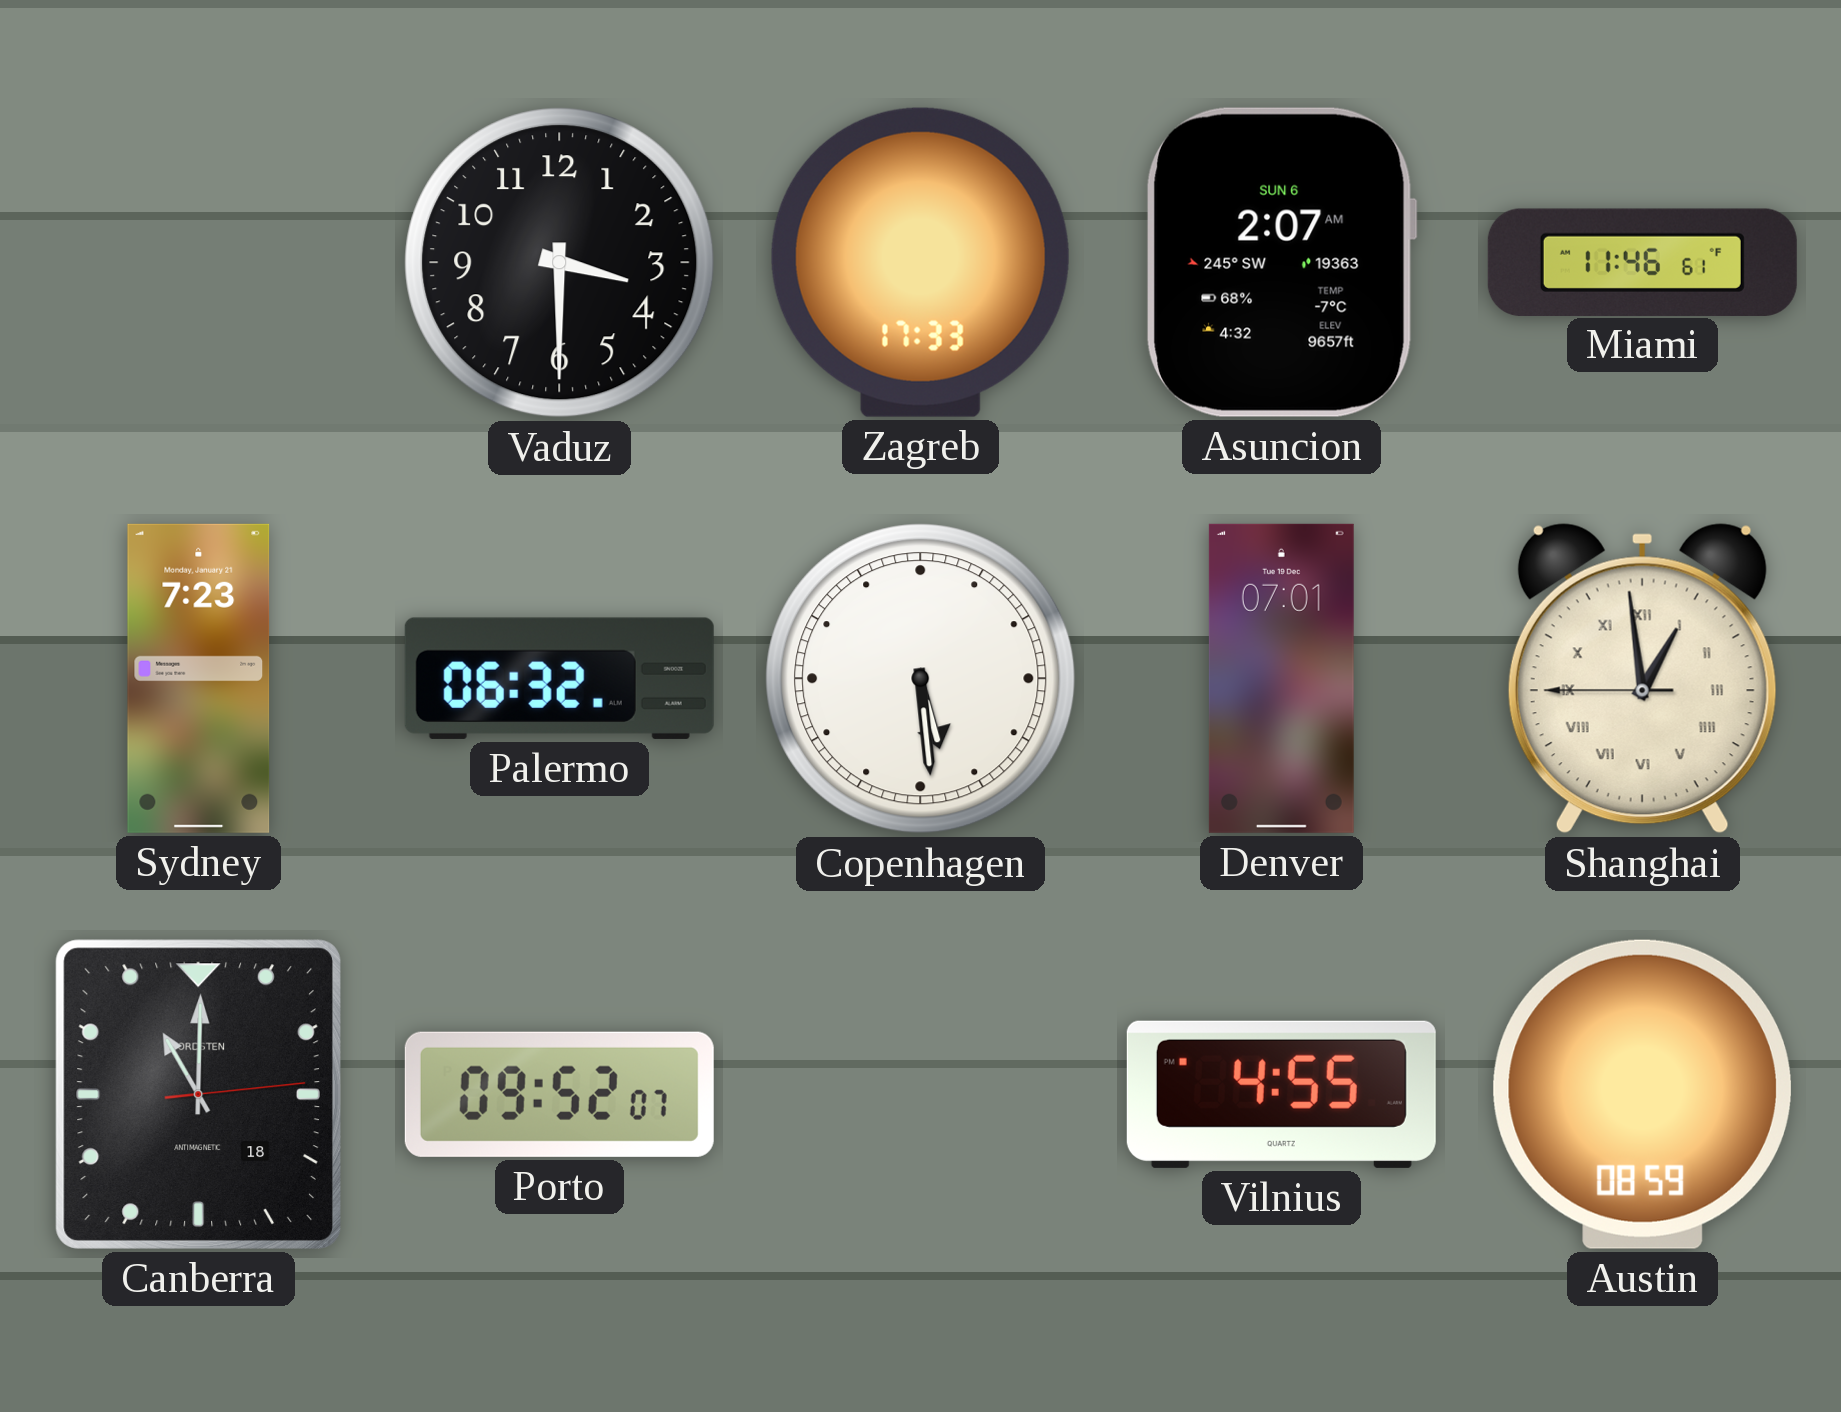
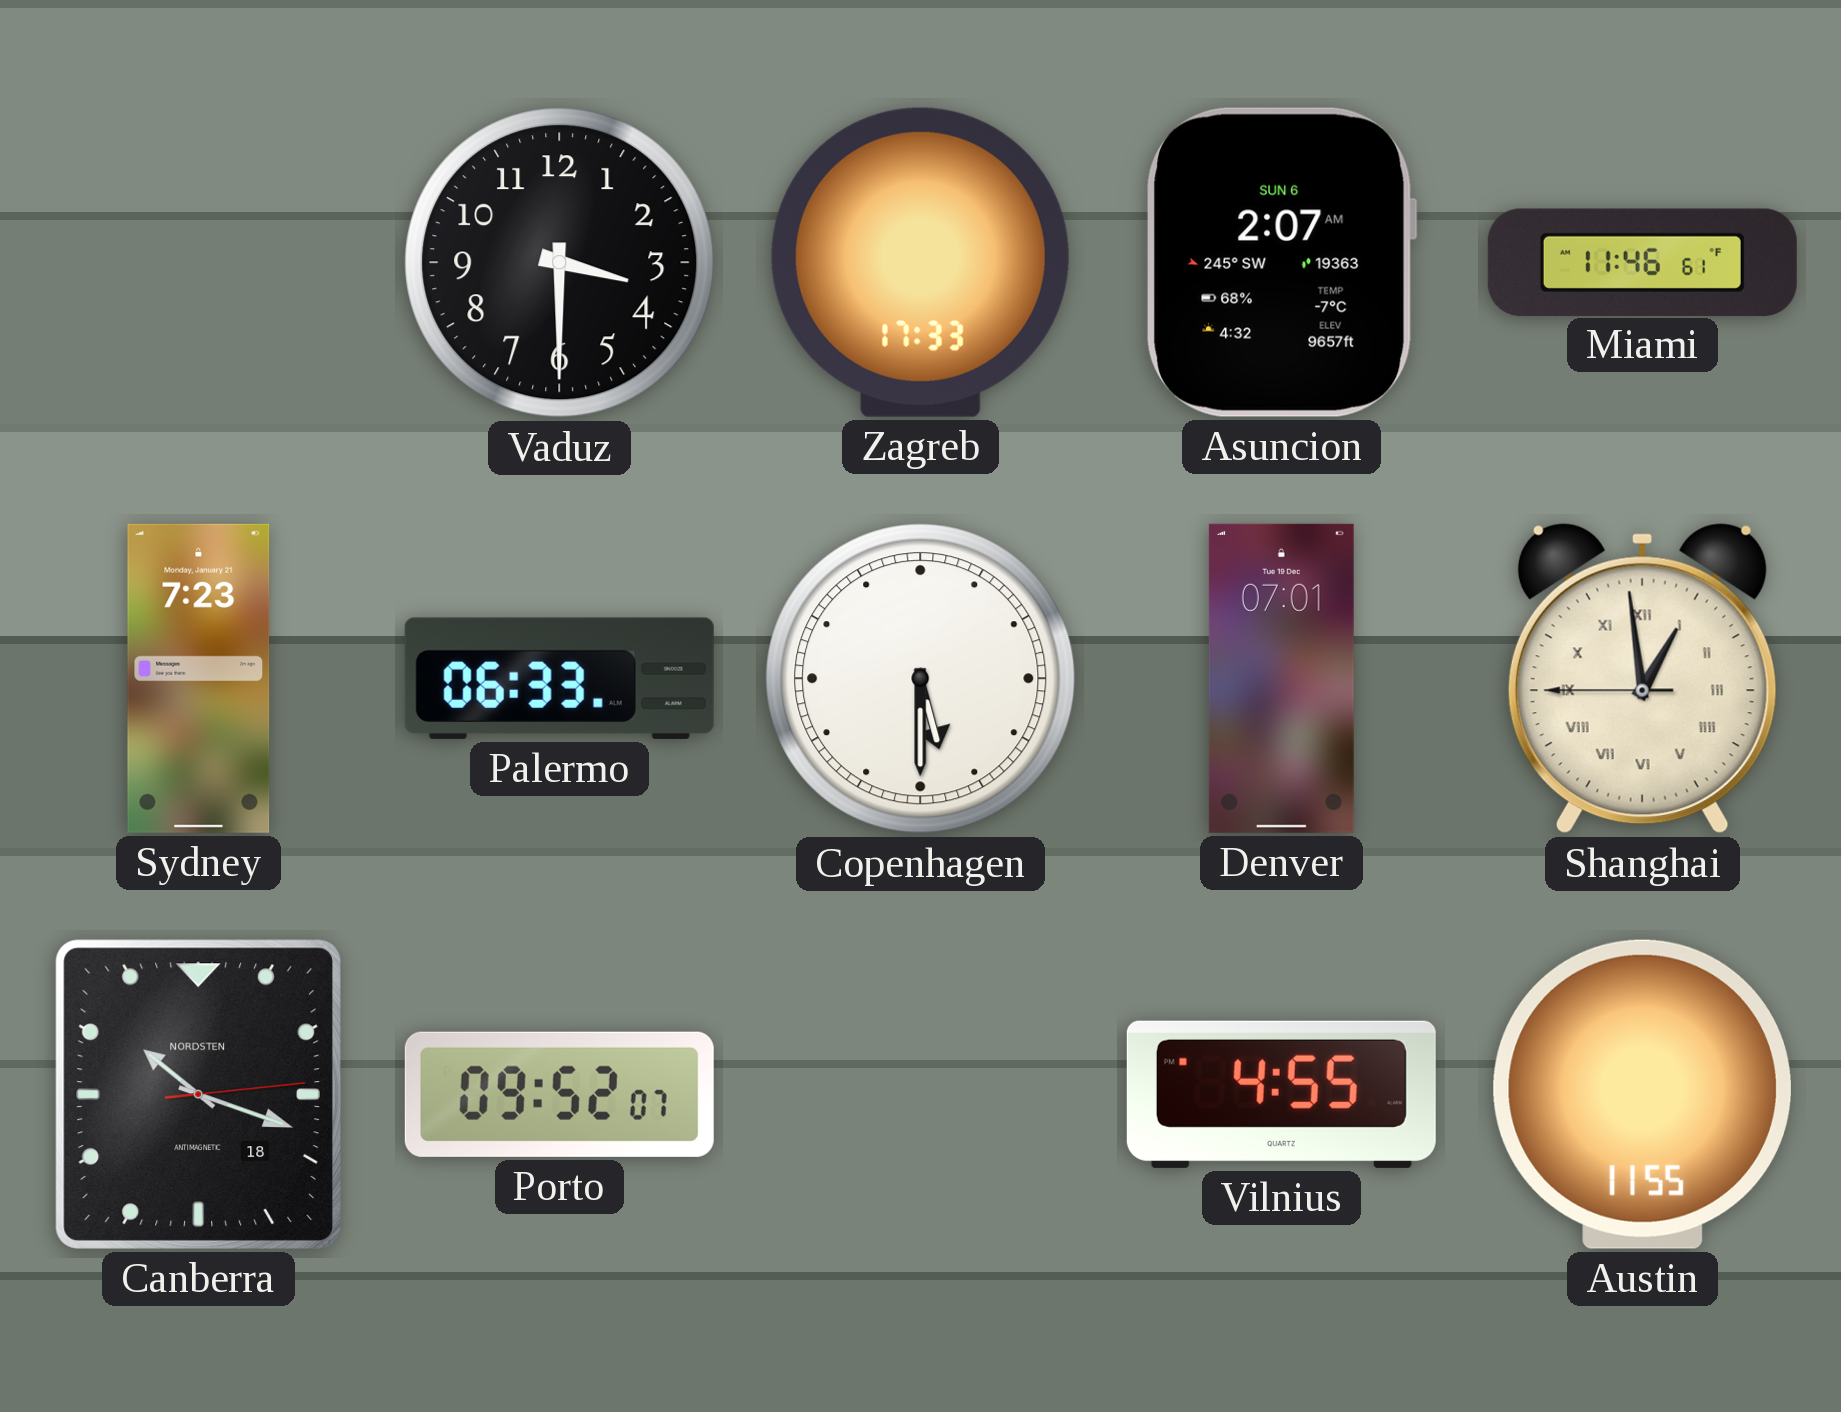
Palermo: 06:32 -> 06:33 (559, 678)
Copenhagen: 5:29 -> 5:30 (921, 679)
Canberra: 11:00 -> 10:18 (198, 1094)
Austin: 08:59 -> 11:55 (1642, 1094)
